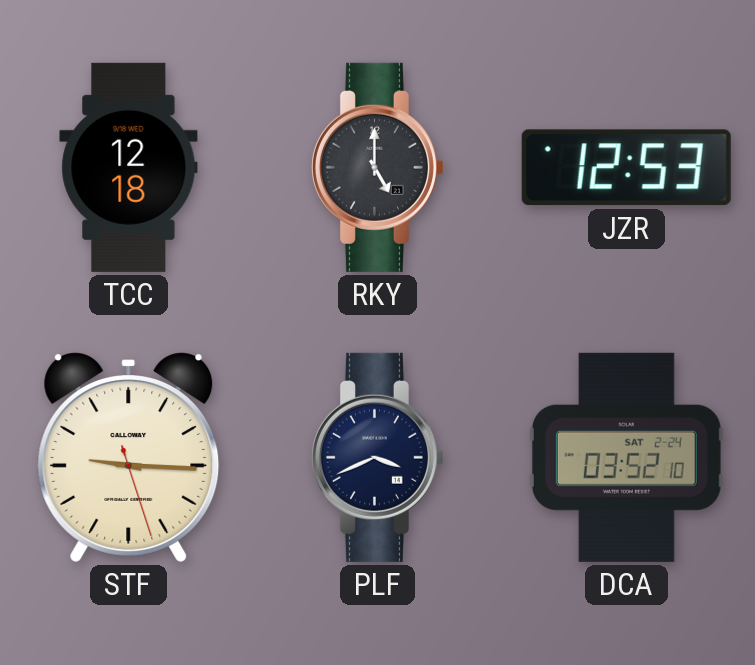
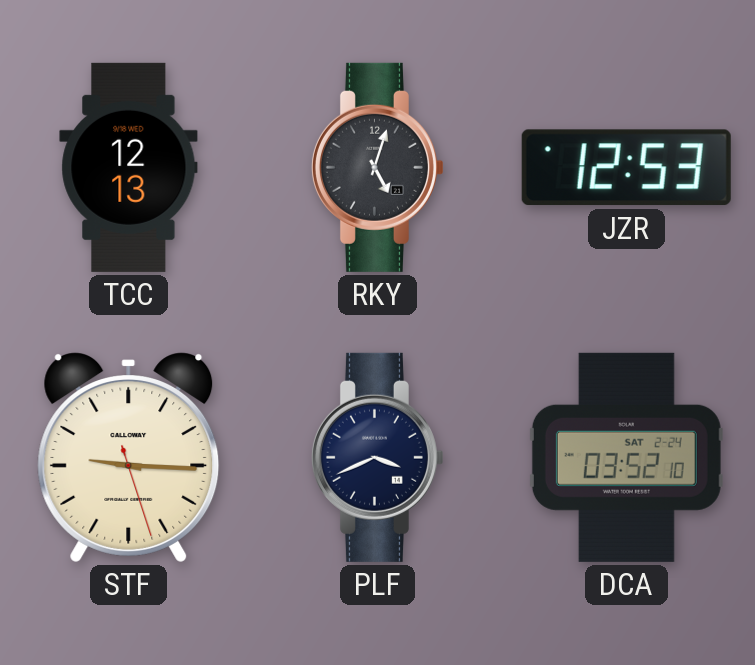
TCC: 12:18 -> 12:13 (129, 167)
RKY: 5:00 -> 5:03 (377, 167)
